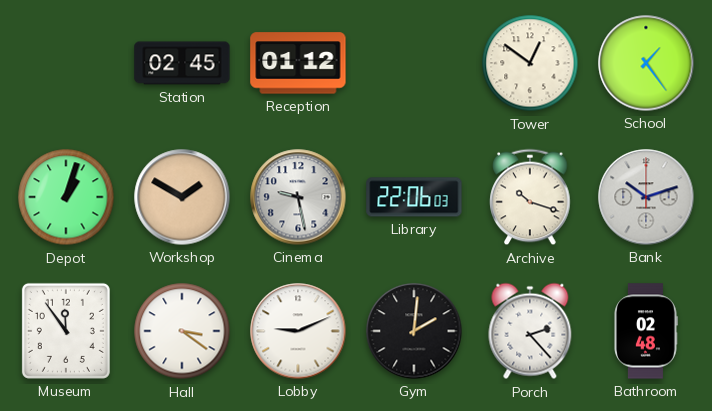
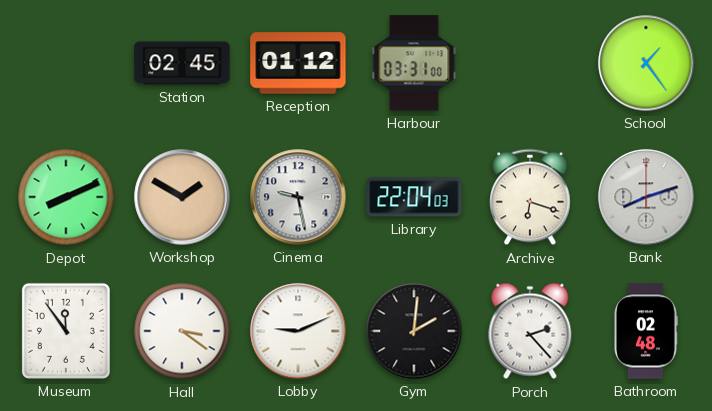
Harbour: none -> 03:31 (414, 63)
Tower: 12:51 -> none (530, 63)
Depot: 1:03 -> 8:11 (66, 197)
Library: 22:06 -> 22:04 (414, 197)
Archive: 10:18 -> 6:18 (530, 197)
Bank: 10:12 -> 8:12 (646, 197)
